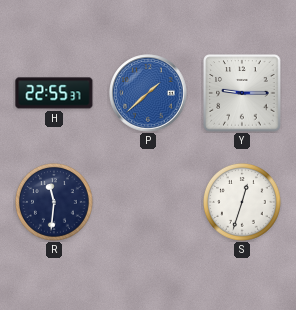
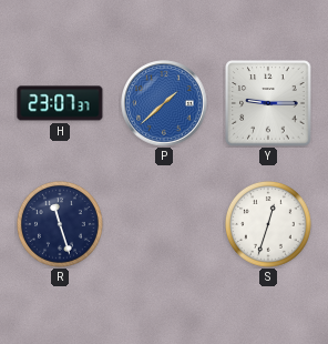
H: 22:55 -> 23:07 (60, 103)
R: 11:31 -> 11:27 (61, 225)
